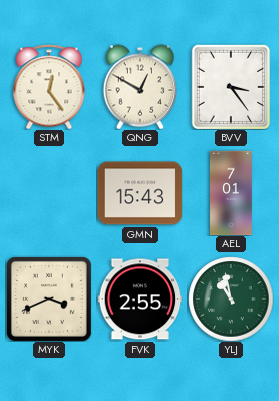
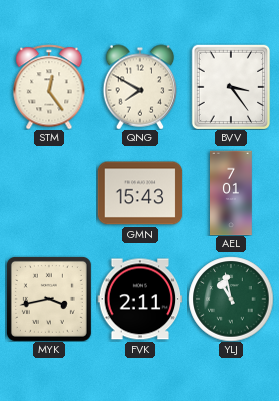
QNG: 12:50 -> 7:50 (140, 87)
MYK: 3:41 -> 3:43 (49, 299)
FVK: 2:55 -> 2:11 (140, 299)
